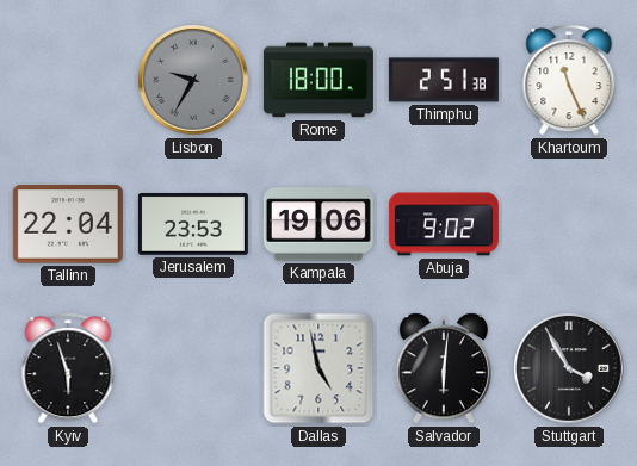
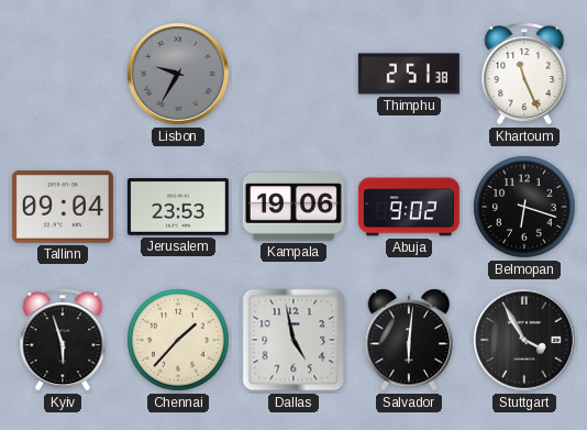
Rome: 18:00 -> none (318, 80)
Tallinn: 22:04 -> 09:04 (63, 207)
Belmopan: none -> 6:18 (524, 207)
Chennai: none -> 1:37 (178, 340)
